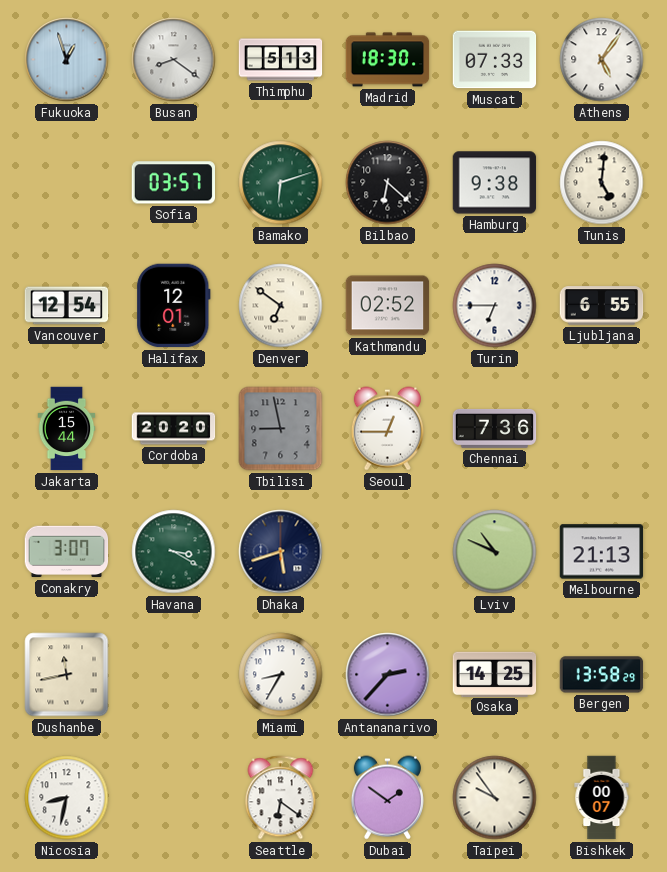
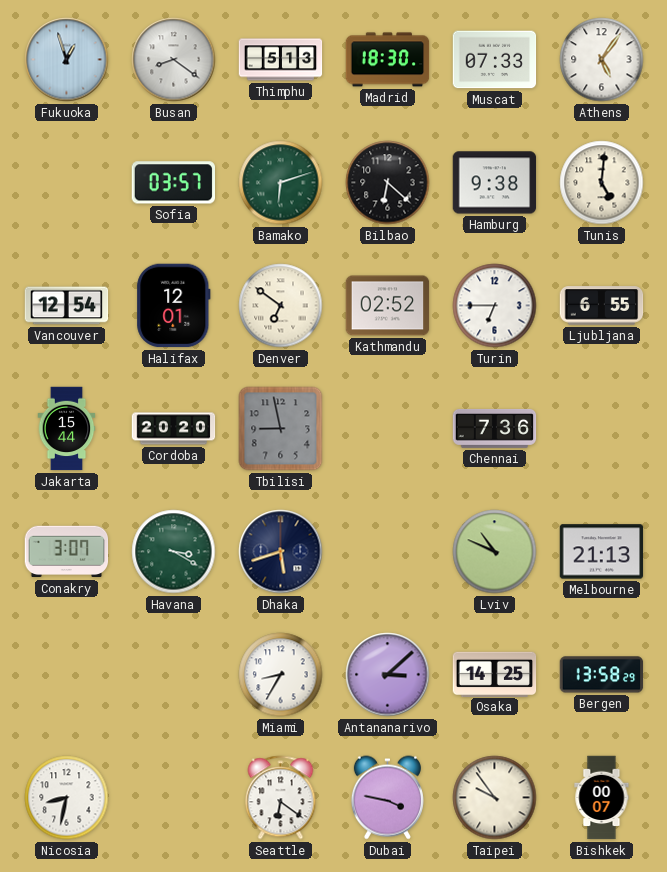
Seoul: 12:45 -> none (387, 429)
Dushanbe: 11:43 -> none (67, 675)
Antananarivo: 2:37 -> 3:08 (388, 675)
Dubai: 1:51 -> 3:47 (387, 798)
